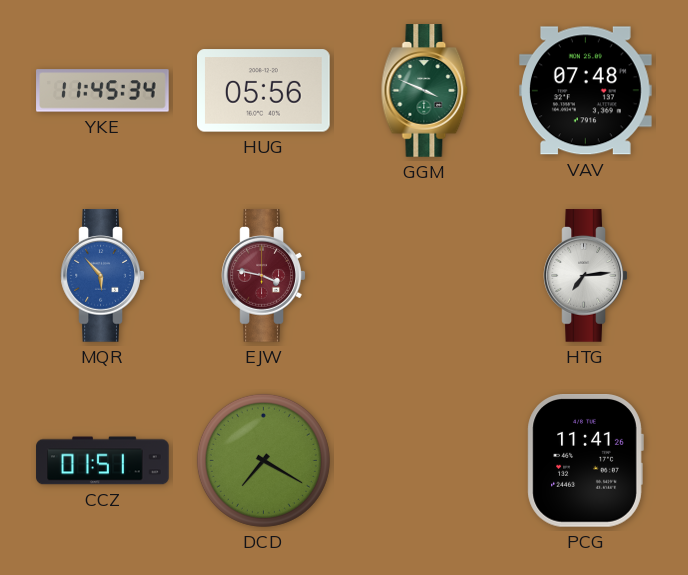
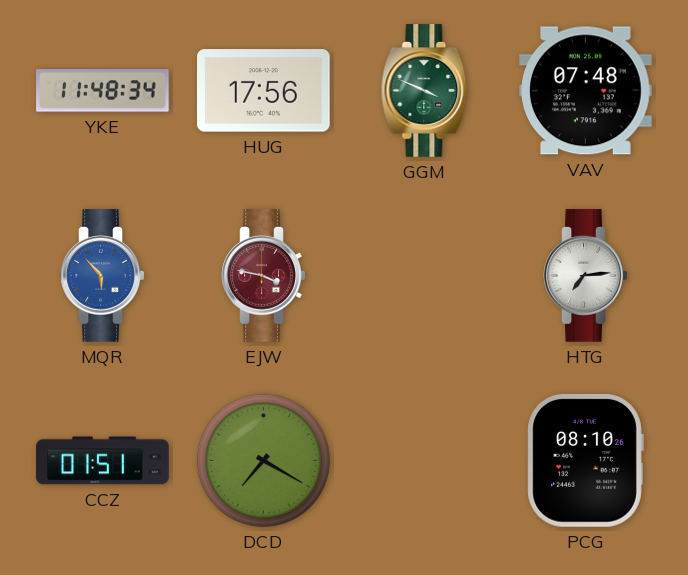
YKE: 11:45 -> 11:48 (103, 91)
HUG: 05:56 -> 17:56 (264, 91)
PCG: 11:41 -> 08:10 (585, 461)
